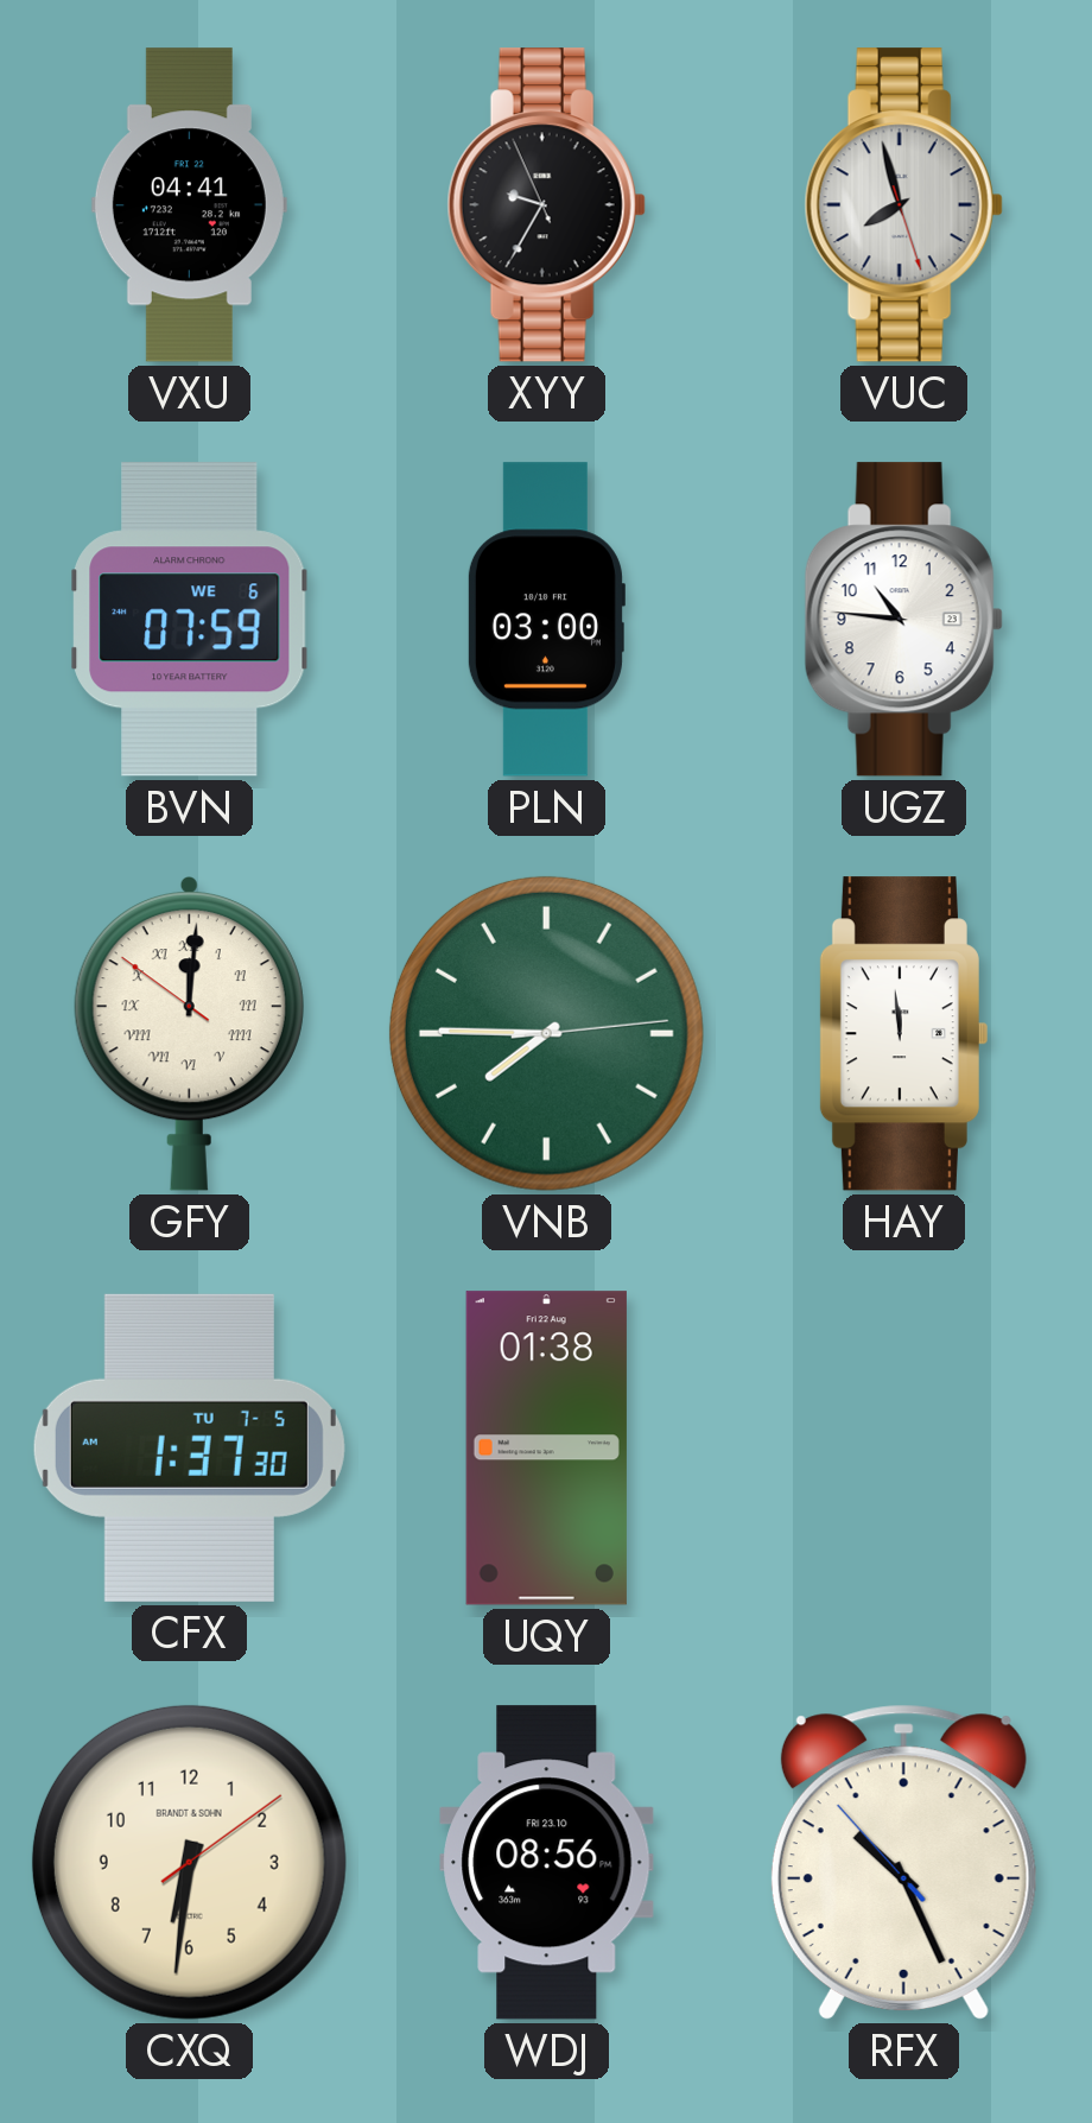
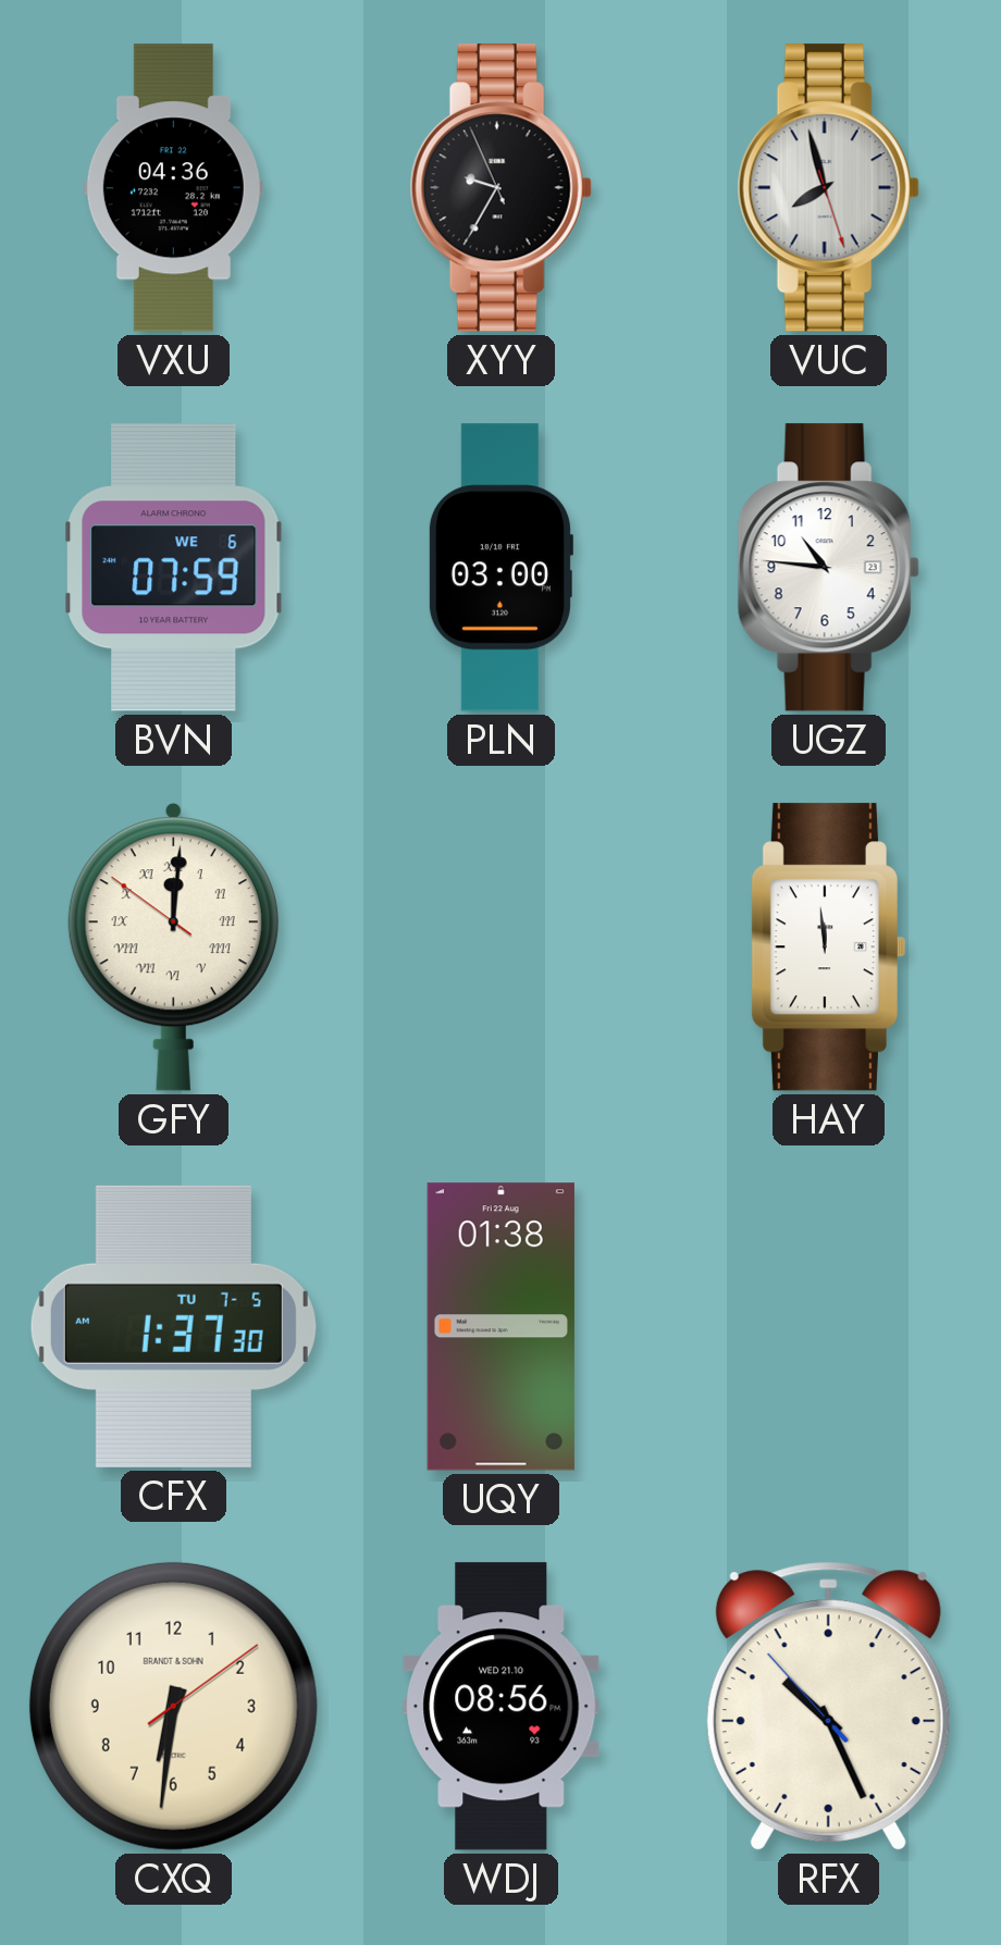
VXU: 04:41 -> 04:36 (173, 188)
VNB: 7:45 -> none (546, 1033)
WDJ date: FRI 23.10 -> WED 21.10 (502, 1707)
